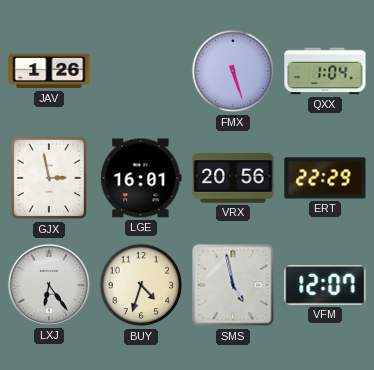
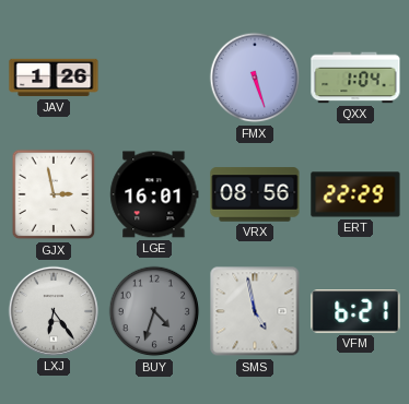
VRX: 20:56 -> 08:56 (255, 194)
BUY dial: cream -> grey (154, 311)
VFM: 12:07 -> 6:21 (355, 311)
